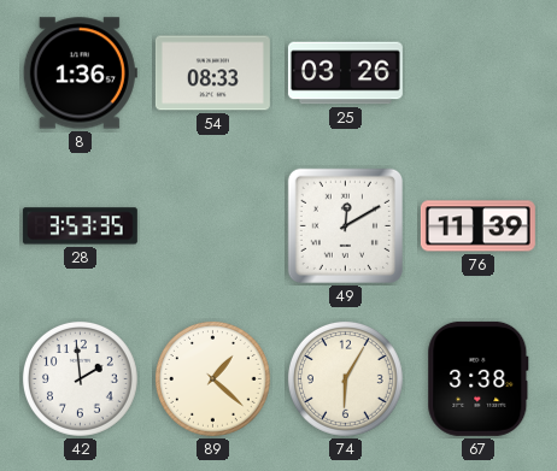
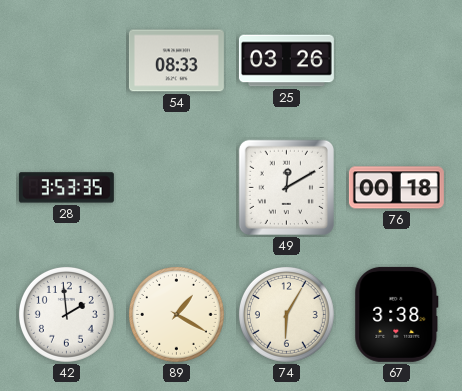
8: 1:36 -> none (80, 73)
76: 11:39 -> 00:18 (396, 188)
89: 1:22 -> 1:20 (176, 314)
